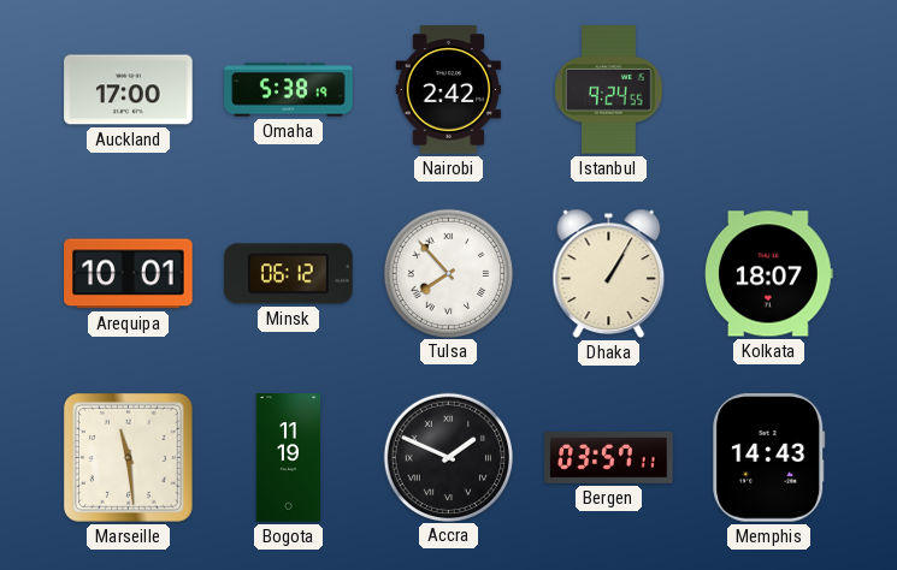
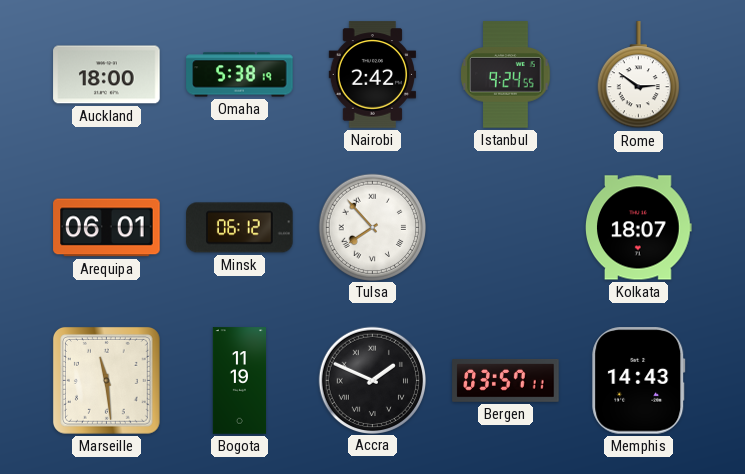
Auckland: 17:00 -> 18:00 (107, 75)
Rome: none -> 2:51 (638, 75)
Arequipa: 10:01 -> 06:01 (107, 228)
Dhaka: 1:05 -> none (609, 273)
